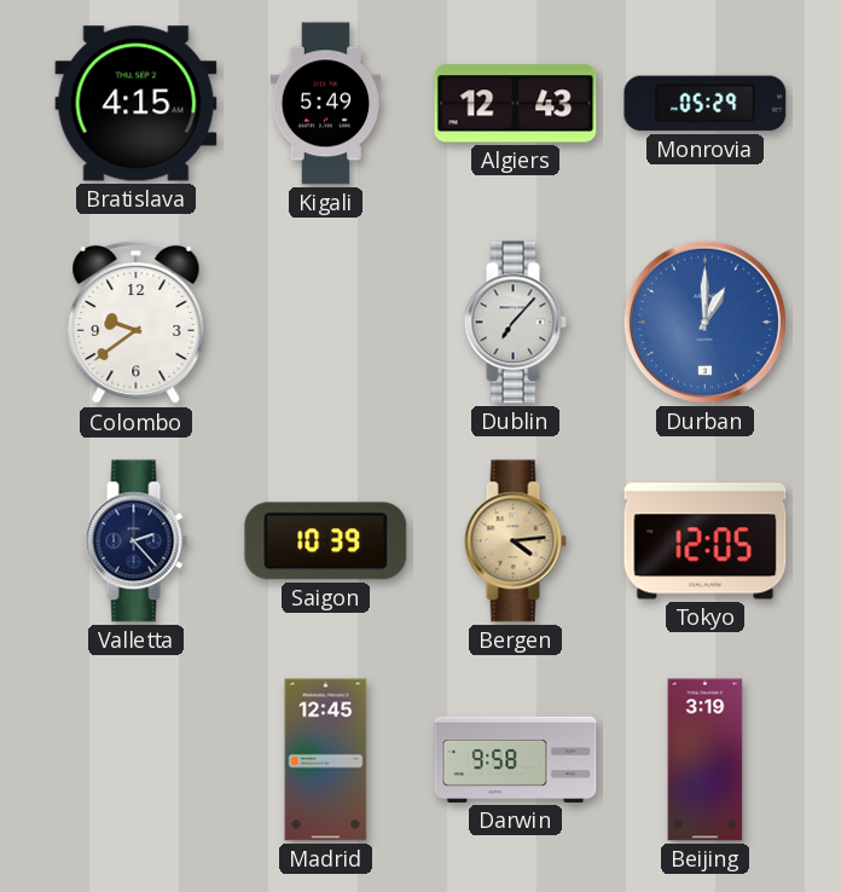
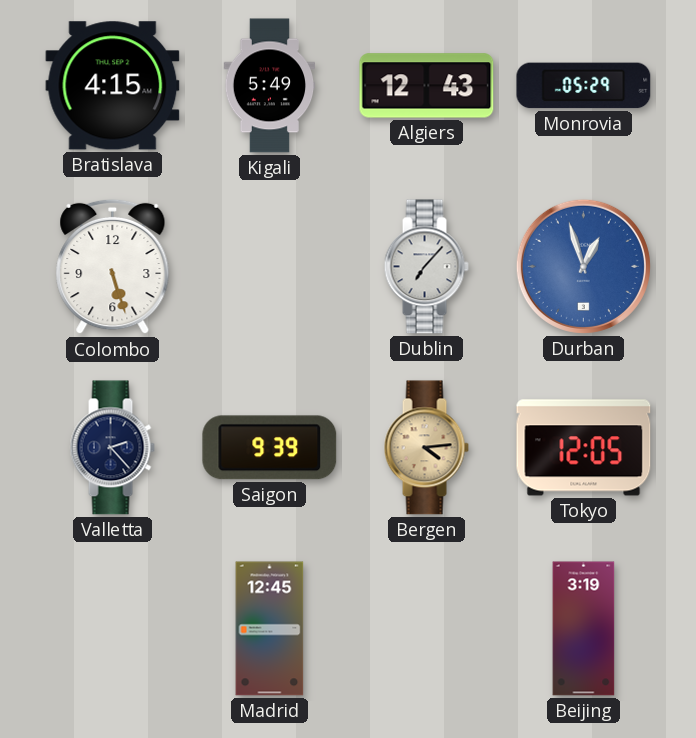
Colombo: 9:39 -> 5:27 (113, 267)
Durban: 1:00 -> 12:57 (583, 266)
Saigon: 10:39 -> 9:39 (270, 448)
Darwin: 9:58 -> none (516, 759)
